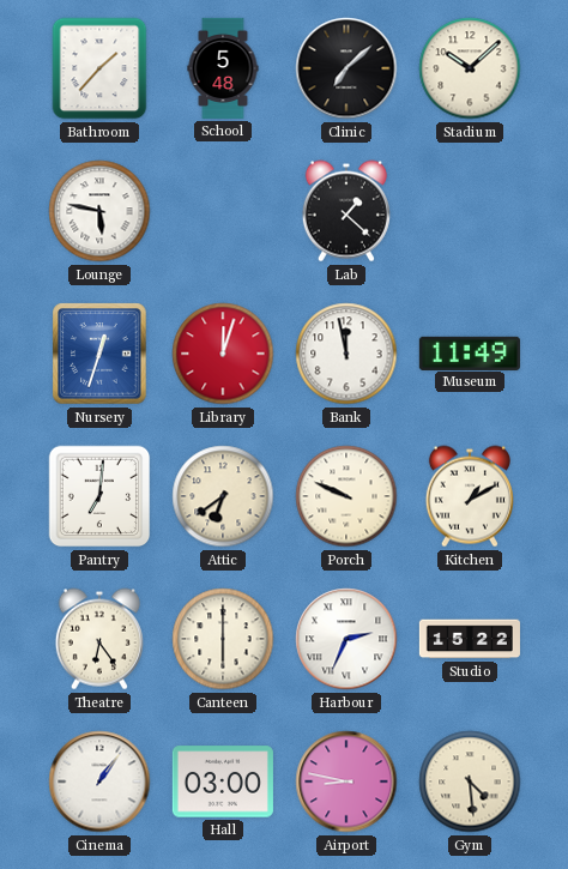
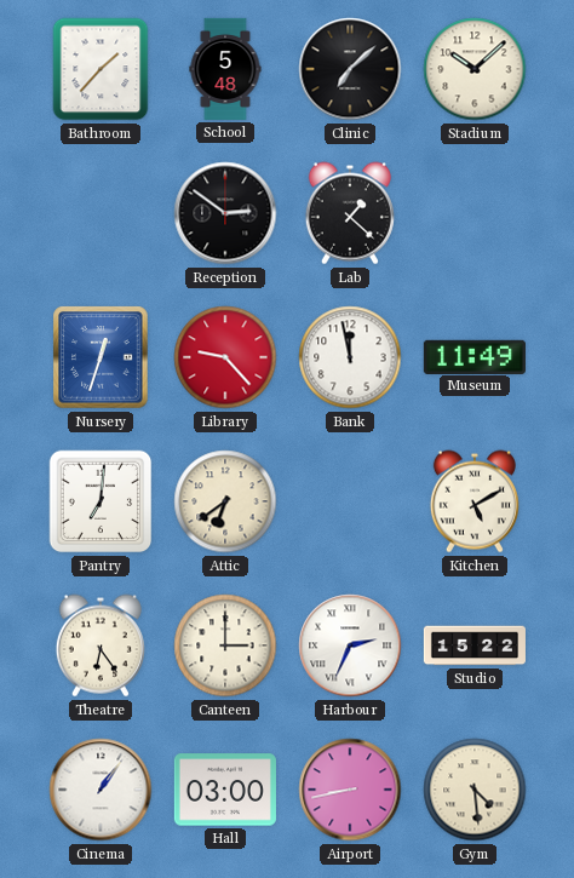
Lounge: 5:47 -> none (99, 211)
Reception: none -> 2:51 (225, 213)
Library: 12:03 -> 9:23 (225, 357)
Porch: 9:49 -> none (346, 496)
Kitchen: 1:10 -> 5:10 (475, 501)
Canteen: 6:00 -> 3:00 (225, 645)
Airport: 8:47 -> 8:43 (350, 790)
